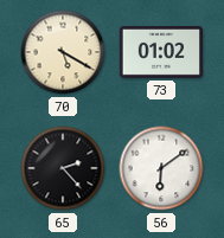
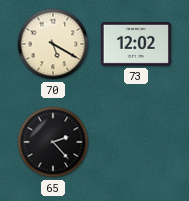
73: 01:02 -> 12:02 (136, 45)
56: 6:09 -> none (161, 168)
